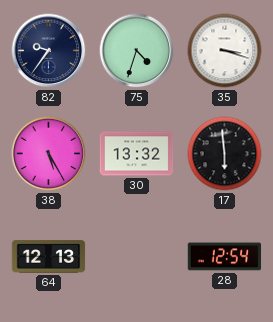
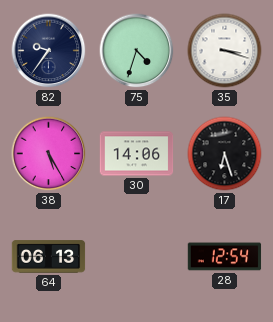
30: 13:32 -> 14:06 (137, 154)
17: 5:59 -> 6:27 (225, 154)
64: 12:13 -> 06:13 (49, 257)
